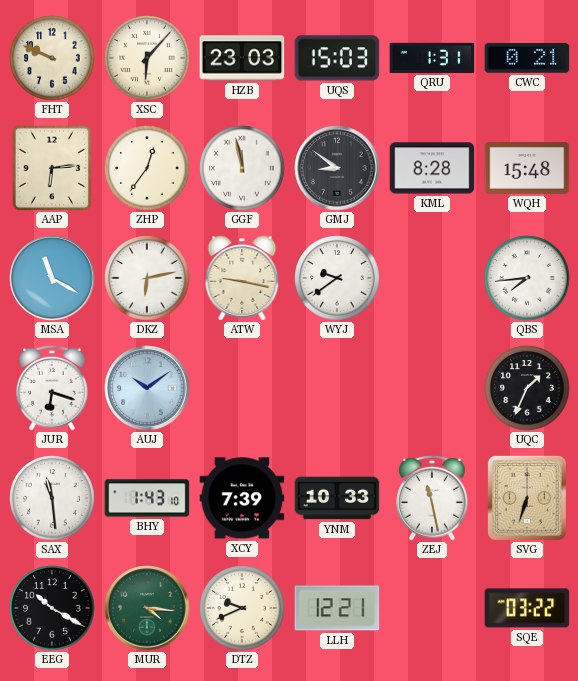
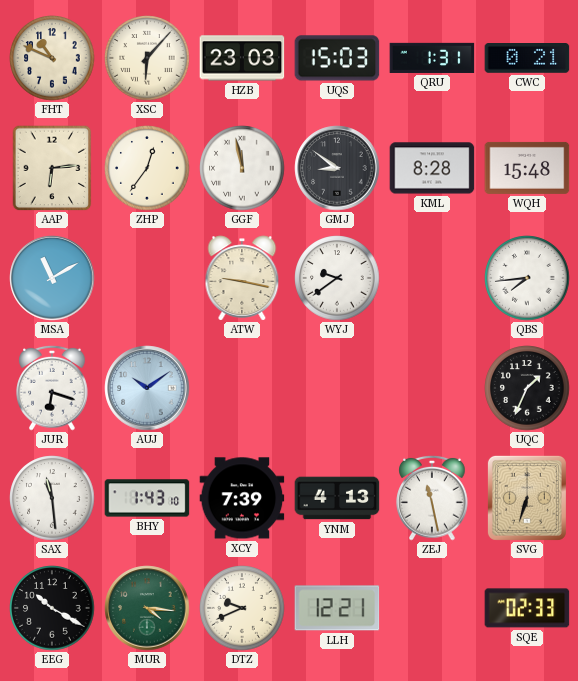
FHT: 9:49 -> 10:49 (52, 58)
MSA: 11:20 -> 11:10 (52, 278)
DKZ: 6:13 -> none (147, 278)
YNM: 10:33 -> 4:13 (337, 498)
SQE: 03:22 -> 02:33 (527, 608)
